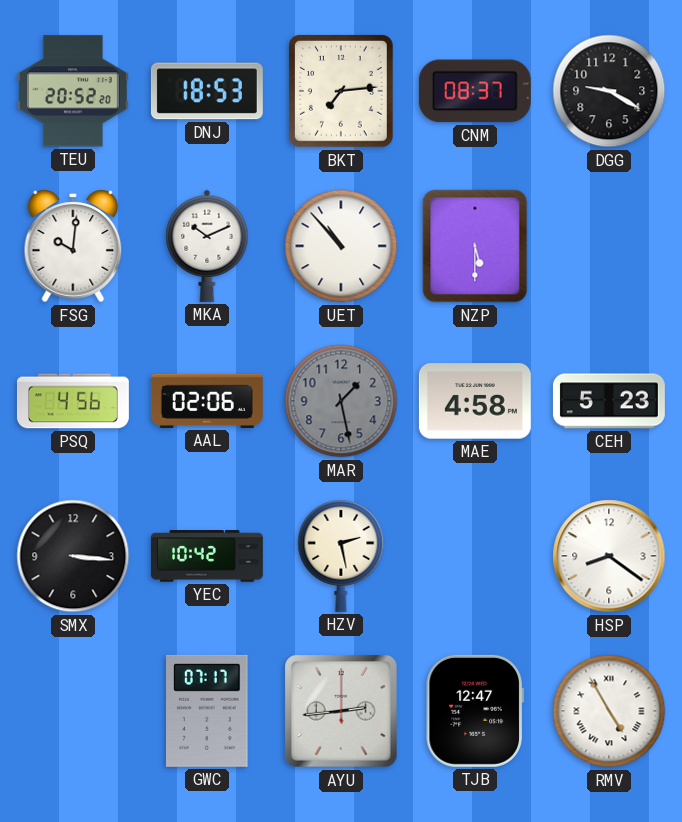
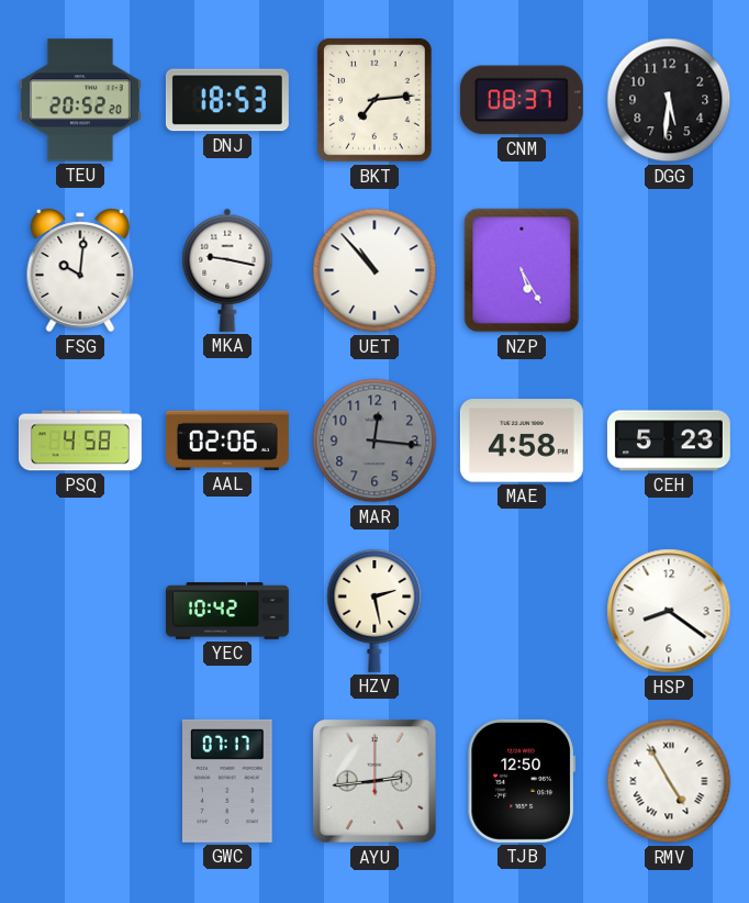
DGG: 9:20 -> 5:31 (669, 100)
MKA: 10:11 -> 9:17 (227, 270)
NZP: 5:30 -> 5:25 (522, 270)
PSQ: 4:56 -> 4:58 (80, 441)
MAR: 1:28 -> 12:16 (374, 441)
SMX: 3:16 -> none (73, 556)
TJB: 12:47 -> 12:50 (522, 781)
